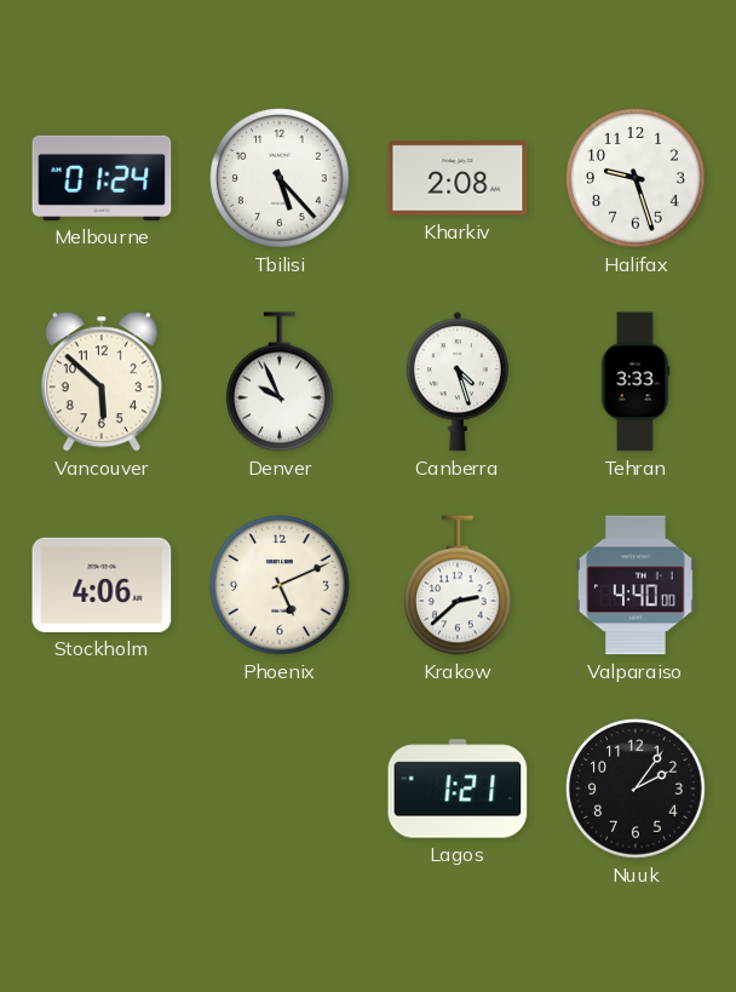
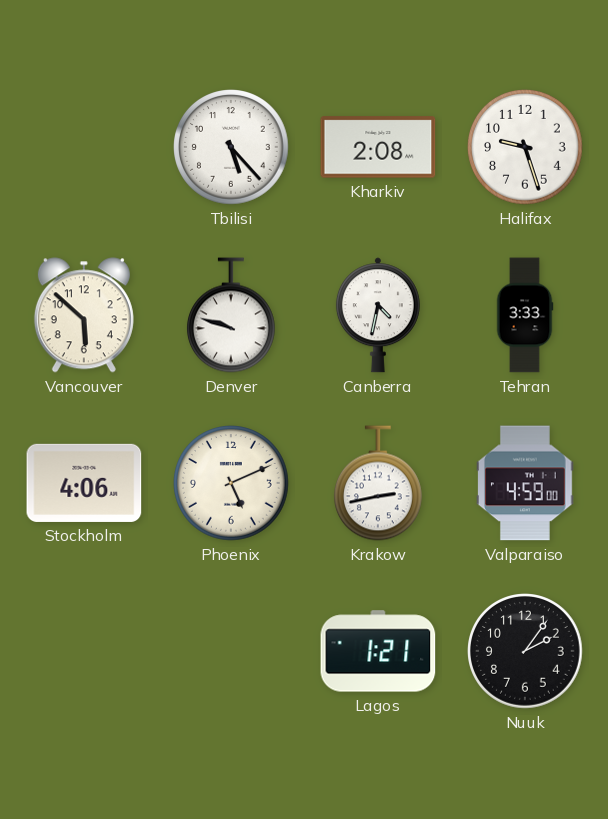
Melbourne: 01:24 -> none (102, 178)
Denver: 9:56 -> 9:48 (231, 315)
Canberra: 4:27 -> 4:32 (378, 315)
Krakow: 2:38 -> 2:43 (378, 483)
Valparaiso: 4:40 -> 4:59 (525, 483)
